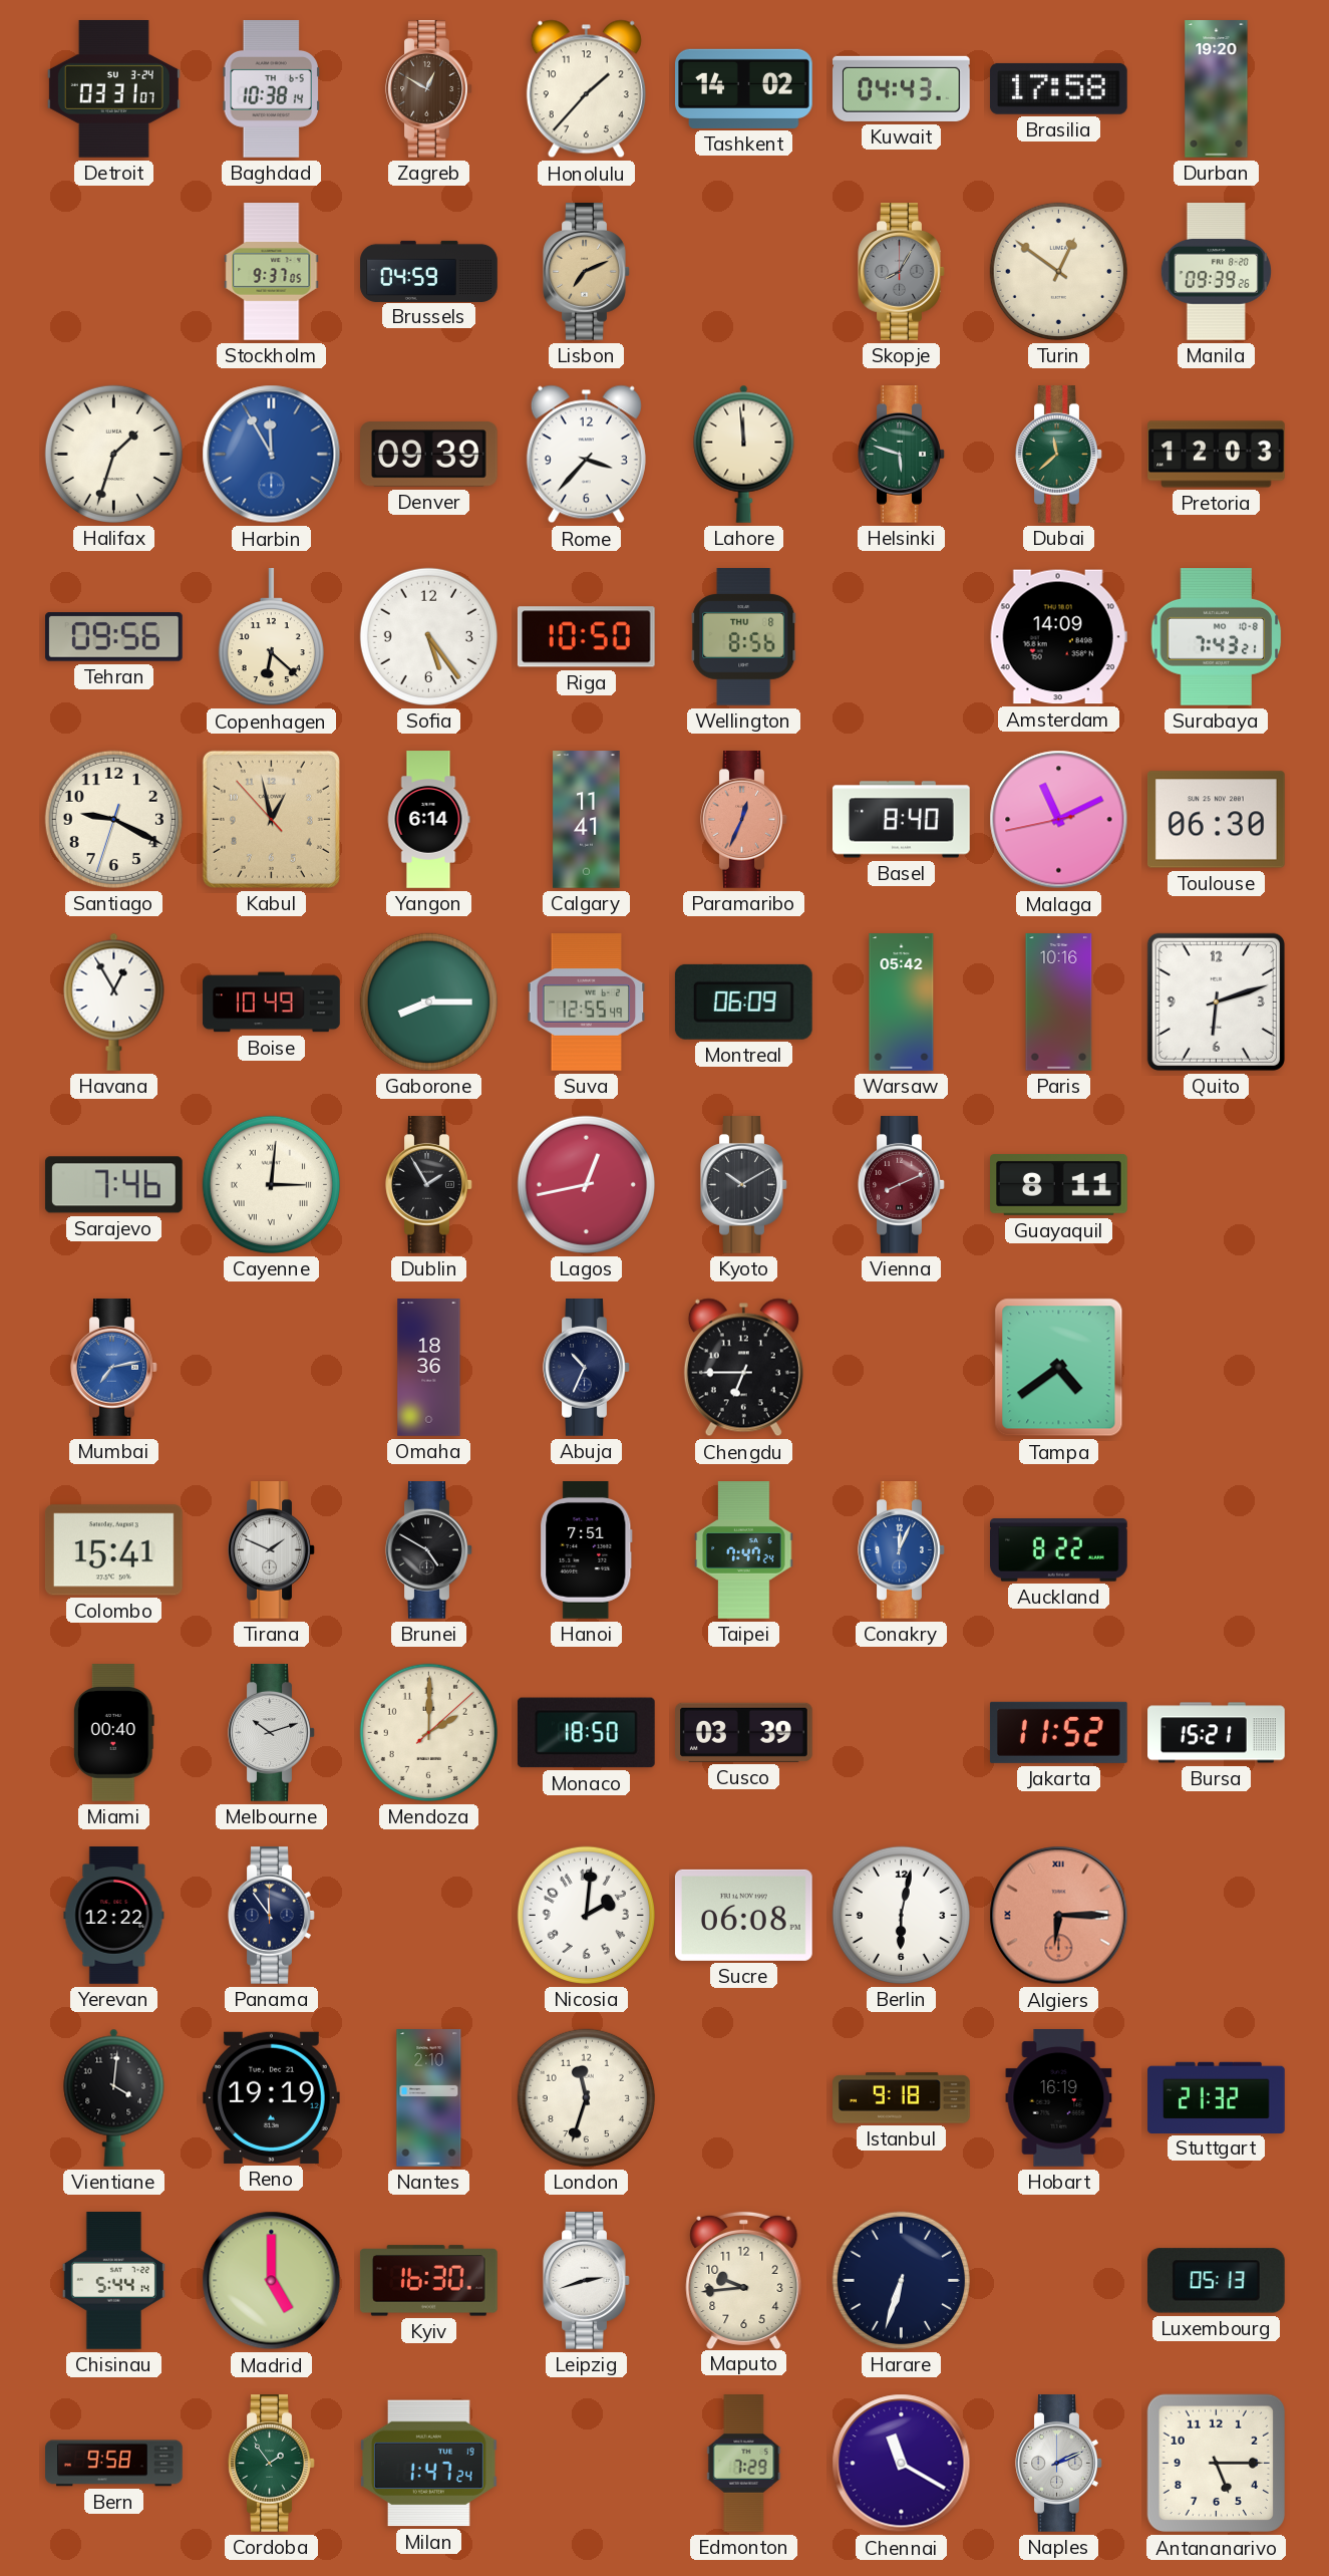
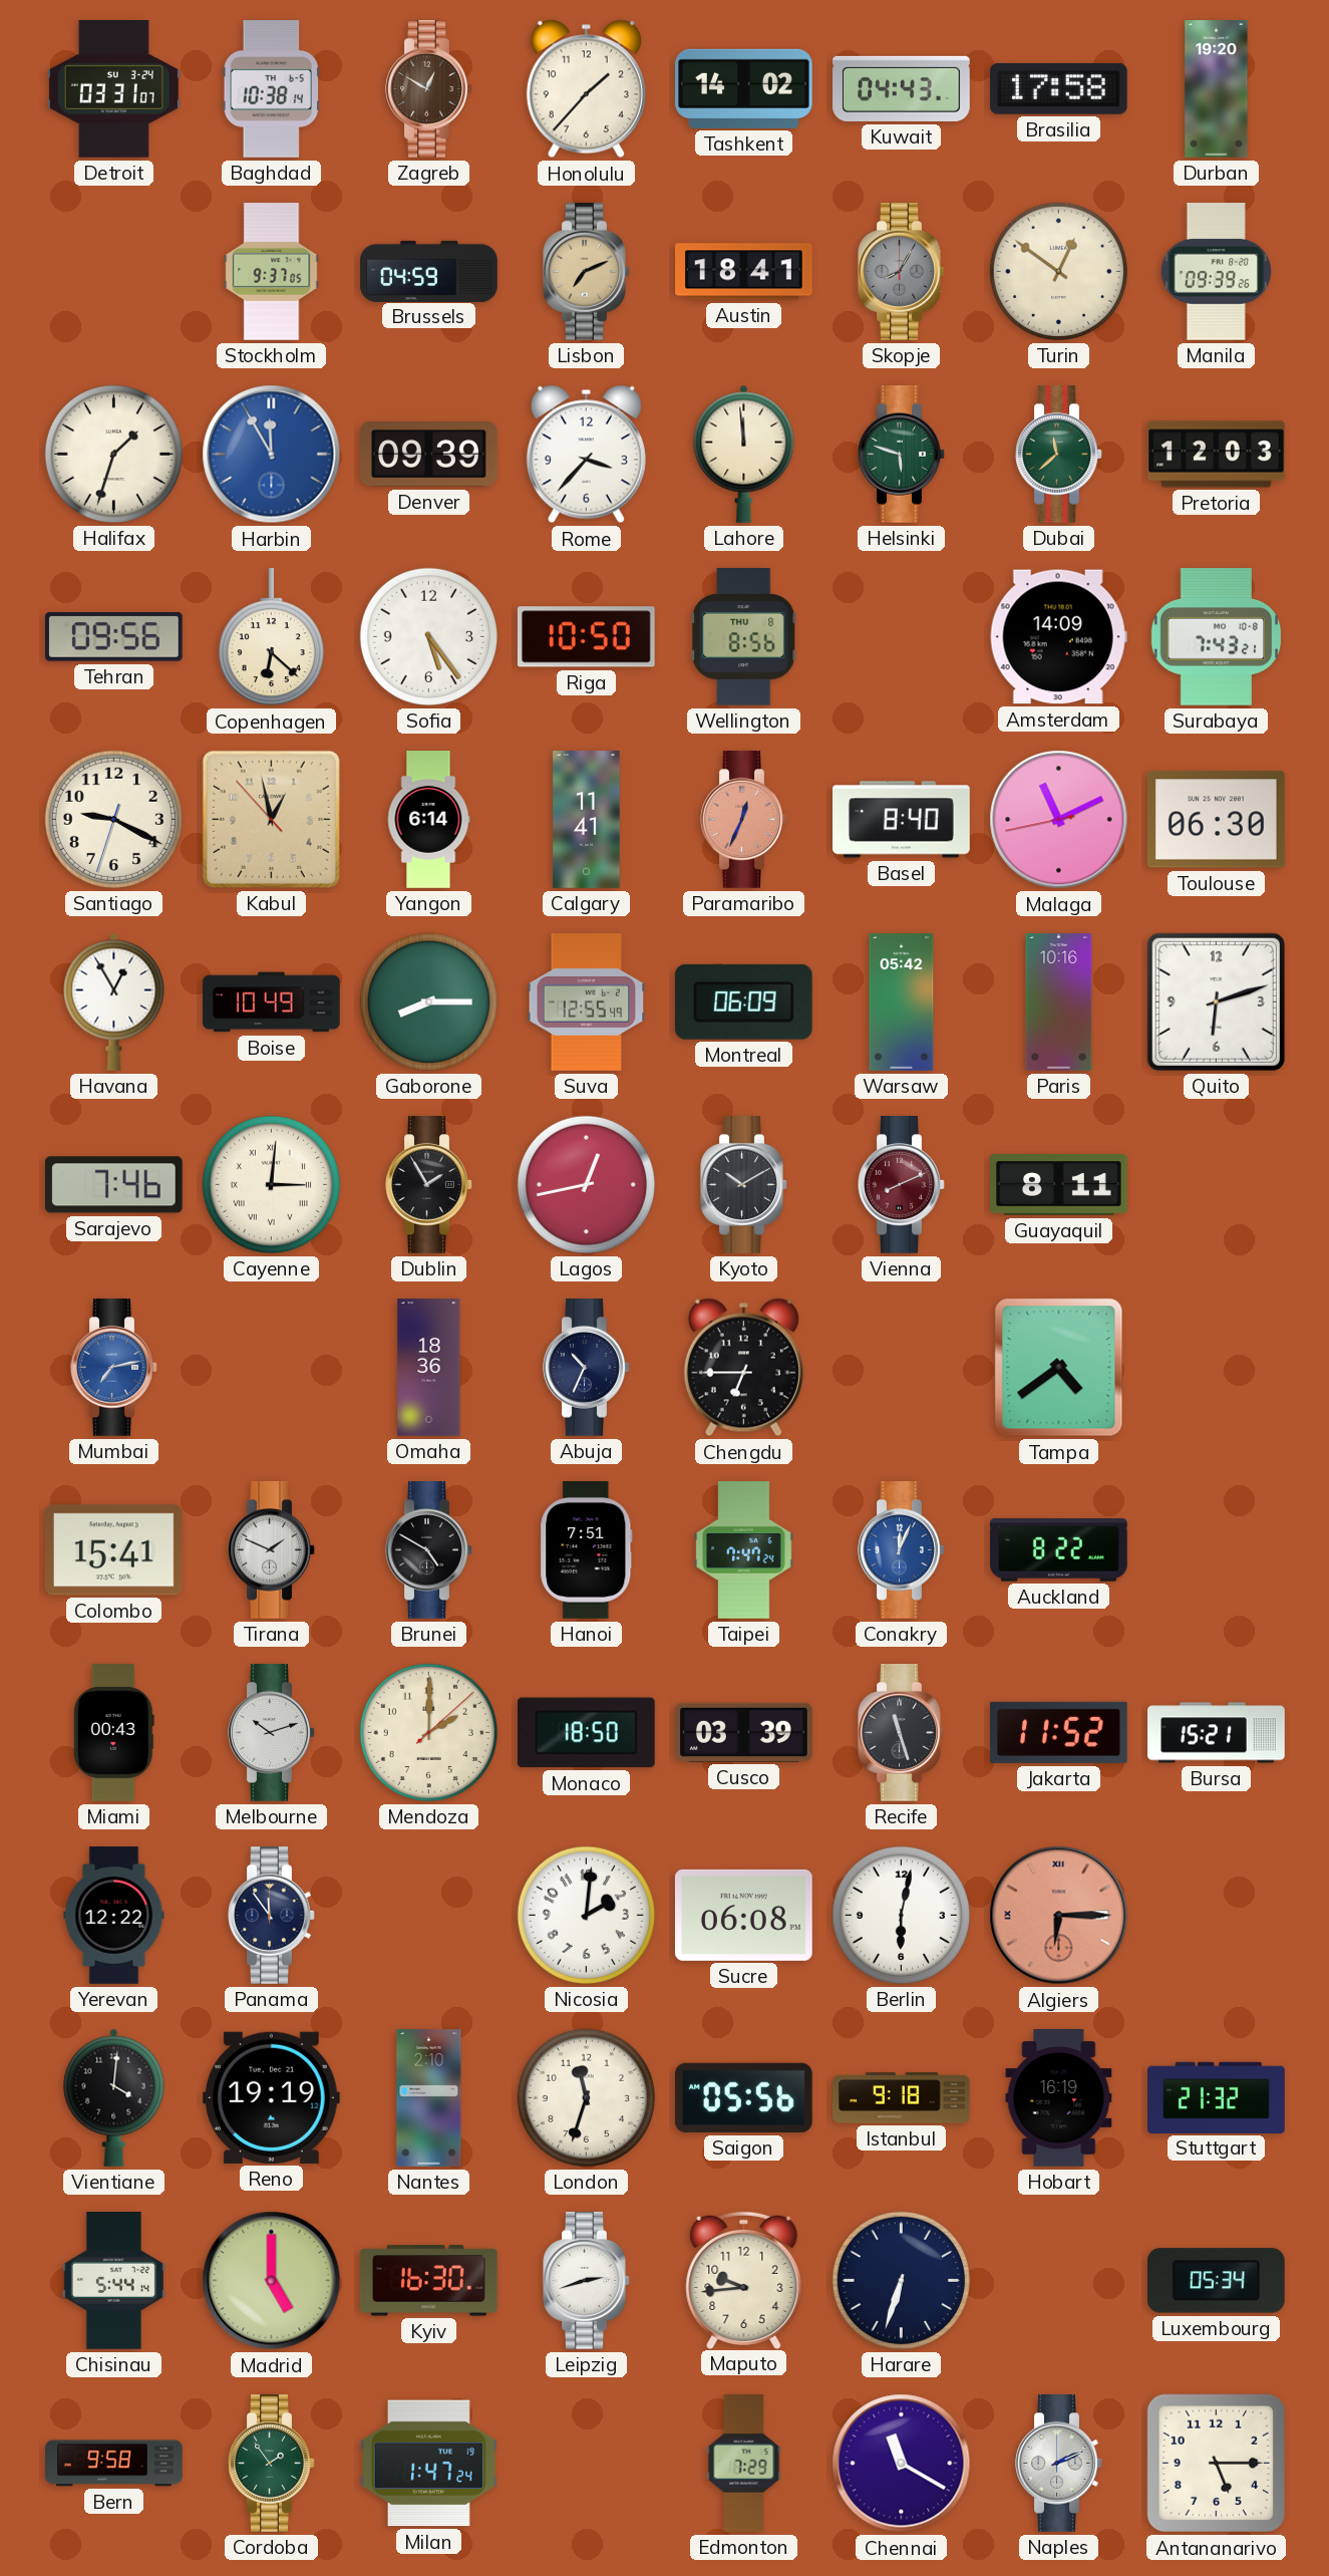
Austin: none -> 18:41 (744, 272)
Miami: 00:40 -> 00:43 (113, 1733)
Recife: none -> 11:27 (902, 1733)
Saigon: none -> 05:56 (743, 2097)
Luxembourg: 05:13 -> 05:34 (1216, 2281)
